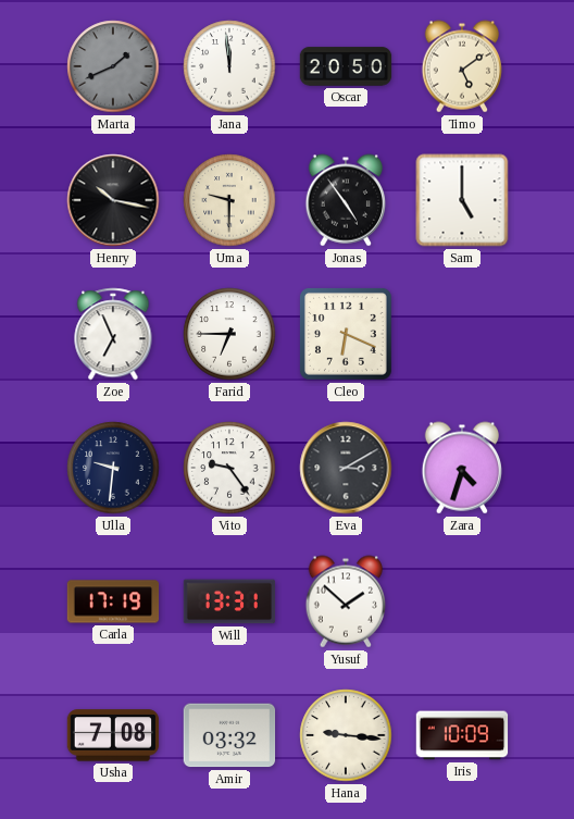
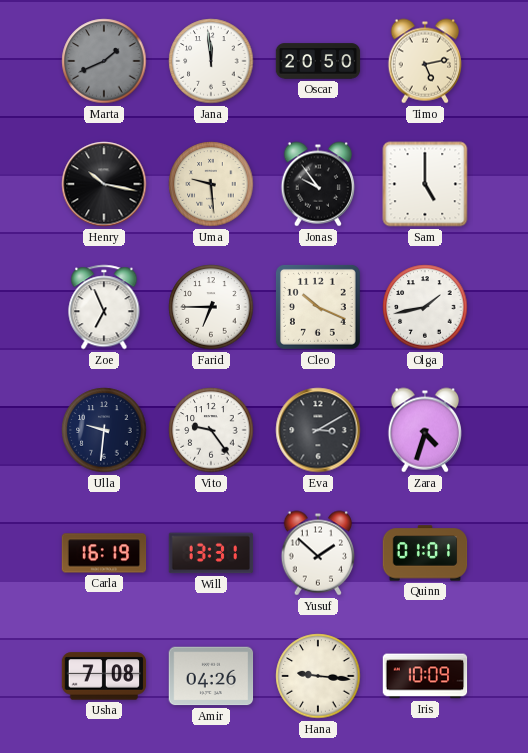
Timo: 5:09 -> 5:13 (424, 61)
Uma: 9:30 -> 9:29 (211, 184)
Jonas: 4:54 -> 9:54 (317, 184)
Cleo: 6:19 -> 10:19 (318, 307)
Olga: none -> 1:43 (425, 307)
Carla: 17:19 -> 16:19 (104, 553)
Quinn: none -> 01:01 (425, 553)
Amir: 03:32 -> 04:26 (211, 676)
